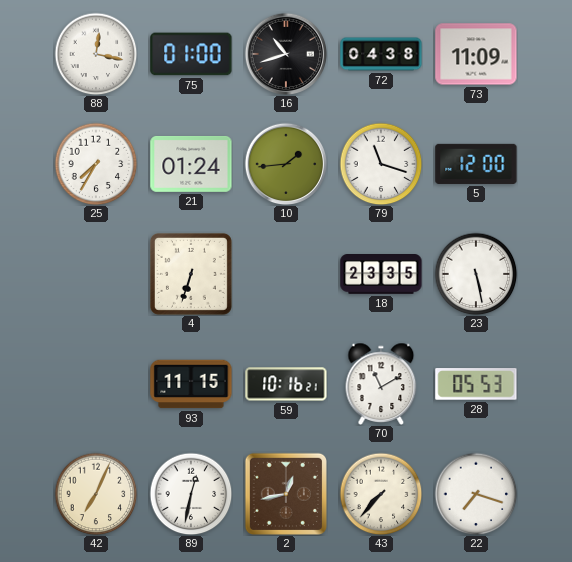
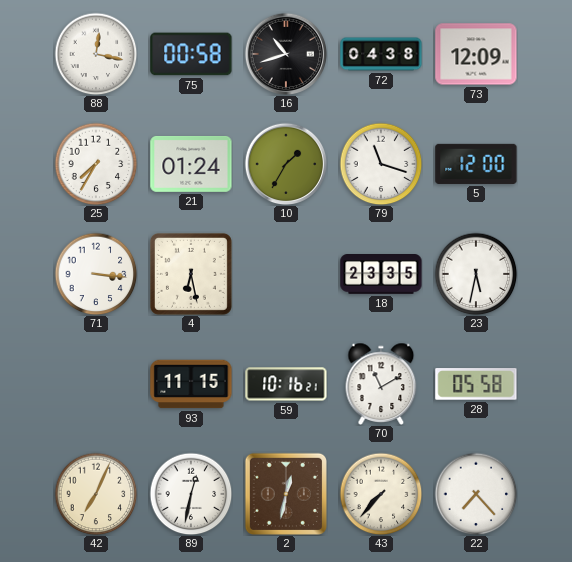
75: 01:00 -> 00:58 (191, 54)
73: 11:09 -> 12:09 (476, 54)
10: 1:44 -> 1:35 (286, 164)
71: none -> 3:16 (96, 274)
4: 6:33 -> 6:28 (191, 274)
23: 5:28 -> 5:32 (476, 274)
28: 05:53 -> 05:58 (476, 384)
2: 12:43 -> 12:32 (286, 494)
22: 7:18 -> 7:23 (476, 494)
